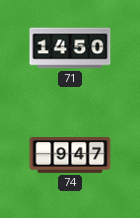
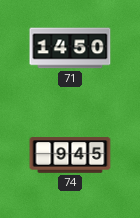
74: 9:47 -> 9:45 (70, 155)
